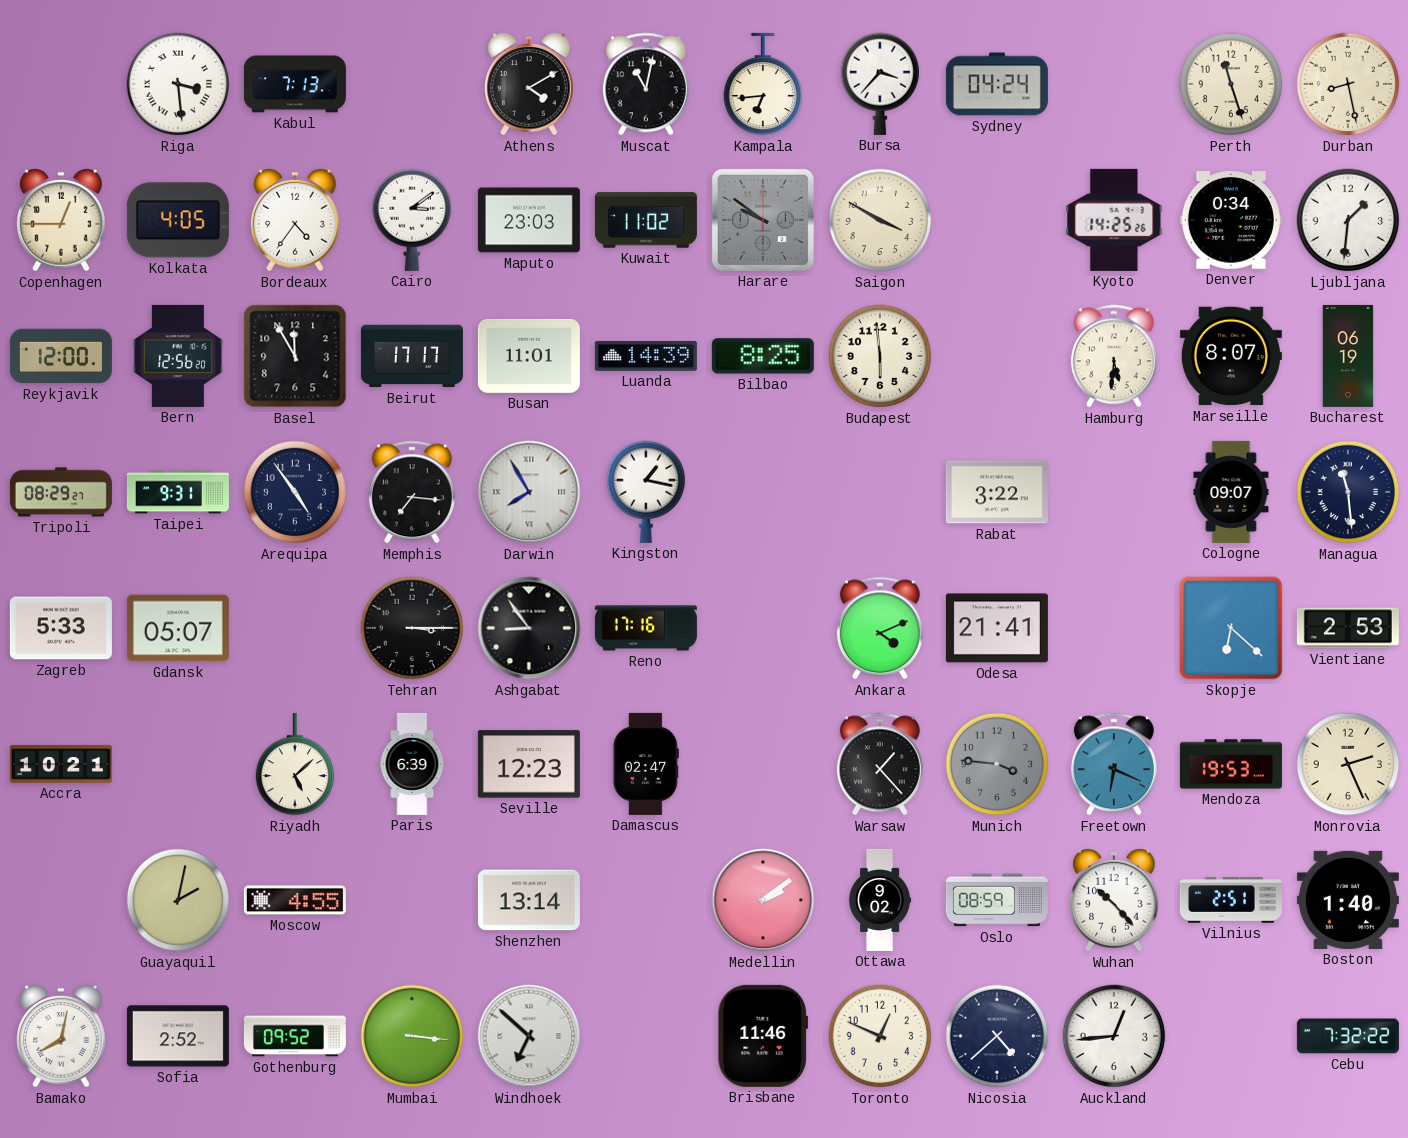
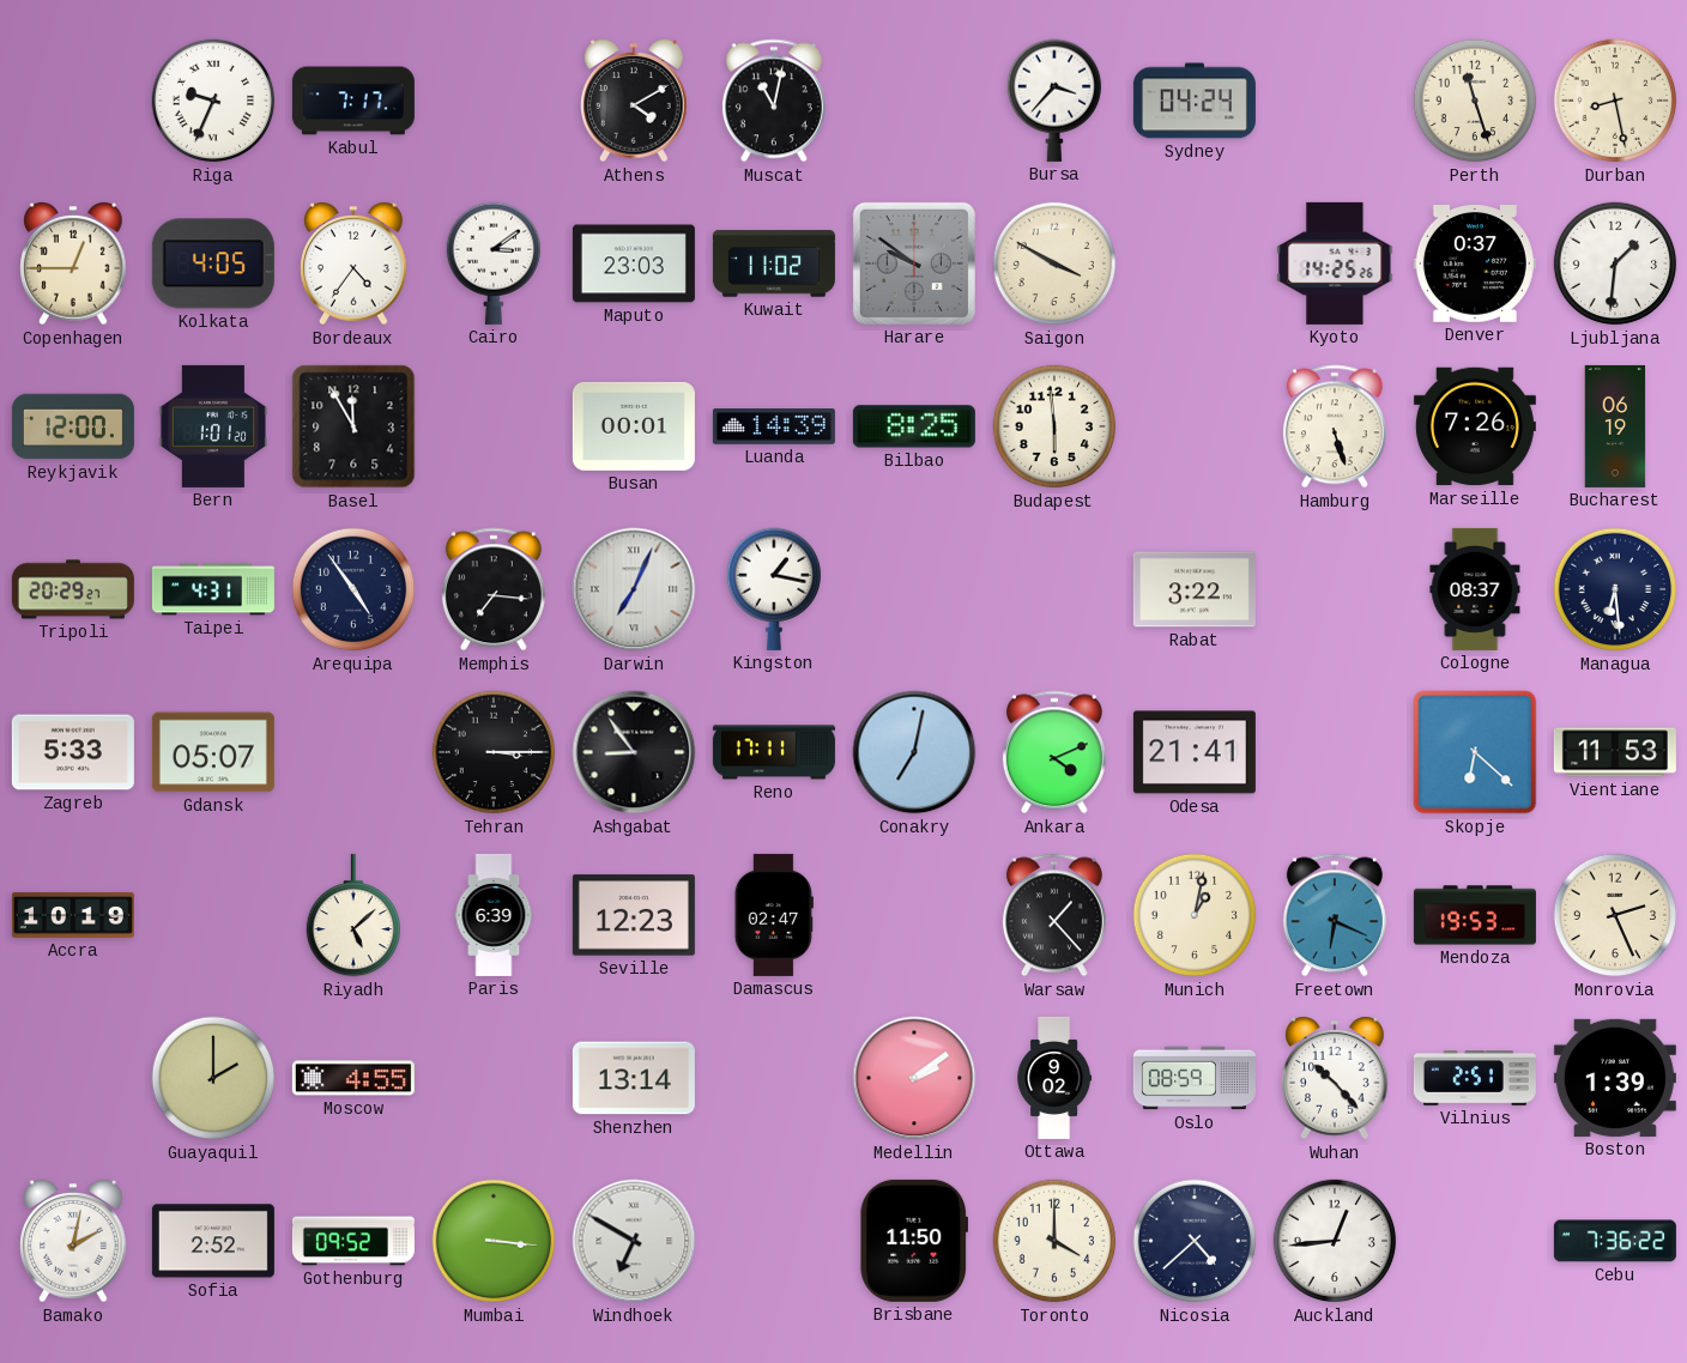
Riga: 3:29 -> 9:34 (213, 101)
Kabul: 7:13 -> 7:17 (353, 101)
Kampala: 6:44 -> none (763, 84)
Denver: 0:34 -> 0:37 (1475, 265)
Bern: 12:56 -> 1:01 (212, 426)
Beirut: 17:17 -> none (412, 356)
Busan: 11:01 -> 00:01 (634, 426)
Hamburg: 5:31 -> 5:27 (1335, 426)
Marseille: 8:07 -> 7:26 (1475, 426)
Tripoli: 08:29 -> 20:29 (73, 589)
Taipei: 9:31 -> 4:31 (213, 589)
Darwin: 7:55 -> 7:04 (634, 589)
Cologne: 09:07 -> 08:37 (1475, 589)
Managua: 11:29 -> 6:29 (1615, 589)
Reno: 17:16 -> 17:11 (774, 752)
Conakry: none -> 7:02 (914, 752)
Vientiane: 2:53 -> 11:53 (1615, 752)
Accra: 10:21 -> 10:19 (73, 915)
Munich: 3:46 -> 1:02 (1195, 915)
Munich dial: grey -> cream (1195, 915)
Guayaquil: 2:02 -> 2:00 (213, 1078)
Boston: 1:40 -> 1:39 (1615, 1078)
Bamako: 8:02 -> 2:02 (73, 1242)
Windhoek: 6:52 -> 6:50 (634, 1241)
Brisbane: 11:46 -> 11:50 (913, 1241)
Toronto: 12:49 -> 4:00 (1054, 1241)
Cebu: 7:32 -> 7:36 (1615, 1241)
